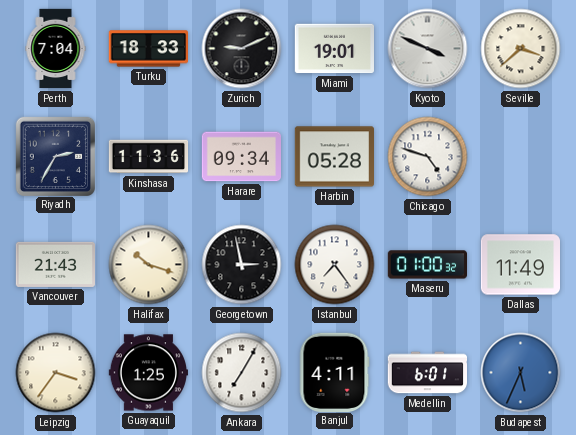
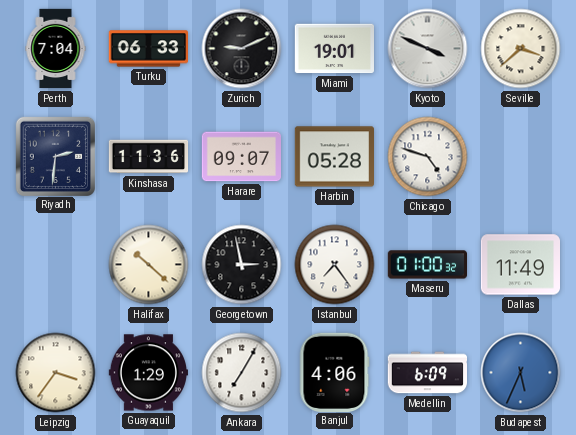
Turku: 18:33 -> 06:33 (148, 49)
Riyadh: 2:35 -> 2:31 (55, 156)
Harare: 09:34 -> 09:07 (241, 157)
Vancouver: 21:43 -> none (55, 264)
Halifax: 10:18 -> 10:22 (149, 265)
Guayaquil: 1:25 -> 1:29 (148, 373)
Banjul: 4:11 -> 4:06 (335, 372)
Medellin: 6:01 -> 6:09 (427, 373)
